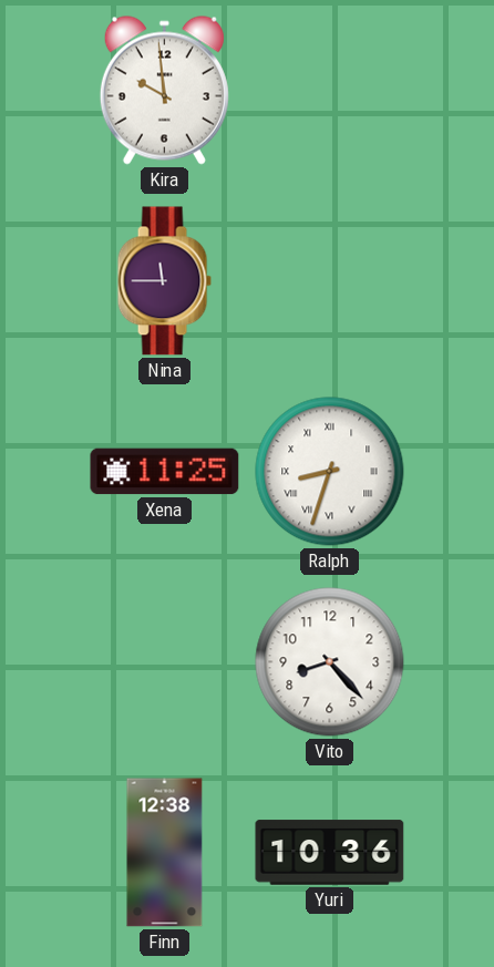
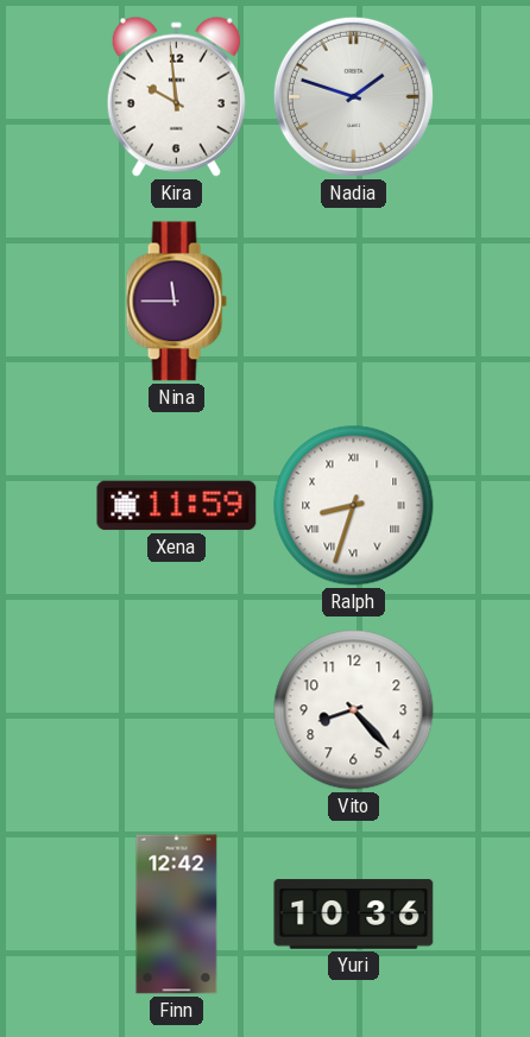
Nadia: none -> 1:48 (353, 96)
Xena: 11:25 -> 11:59 (177, 506)
Finn: 12:38 -> 12:42 (177, 915)
